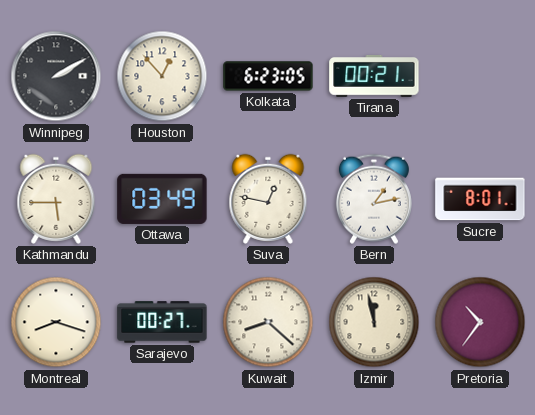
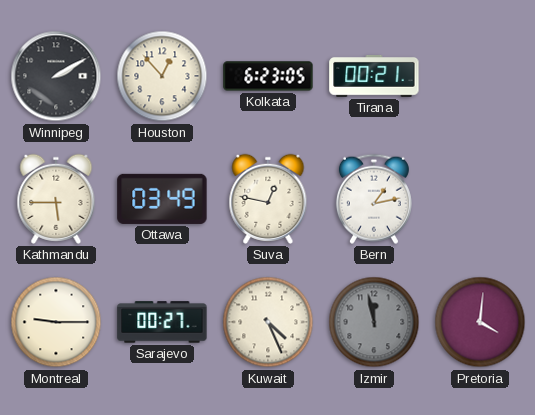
Sucre: 8:01 -> none (480, 199)
Montreal: 8:18 -> 9:15 (56, 322)
Kuwait: 8:22 -> 4:26 (268, 322)
Izmir dial: cream -> grey (374, 322)
Pretoria: 10:36 -> 4:01 (480, 322)
